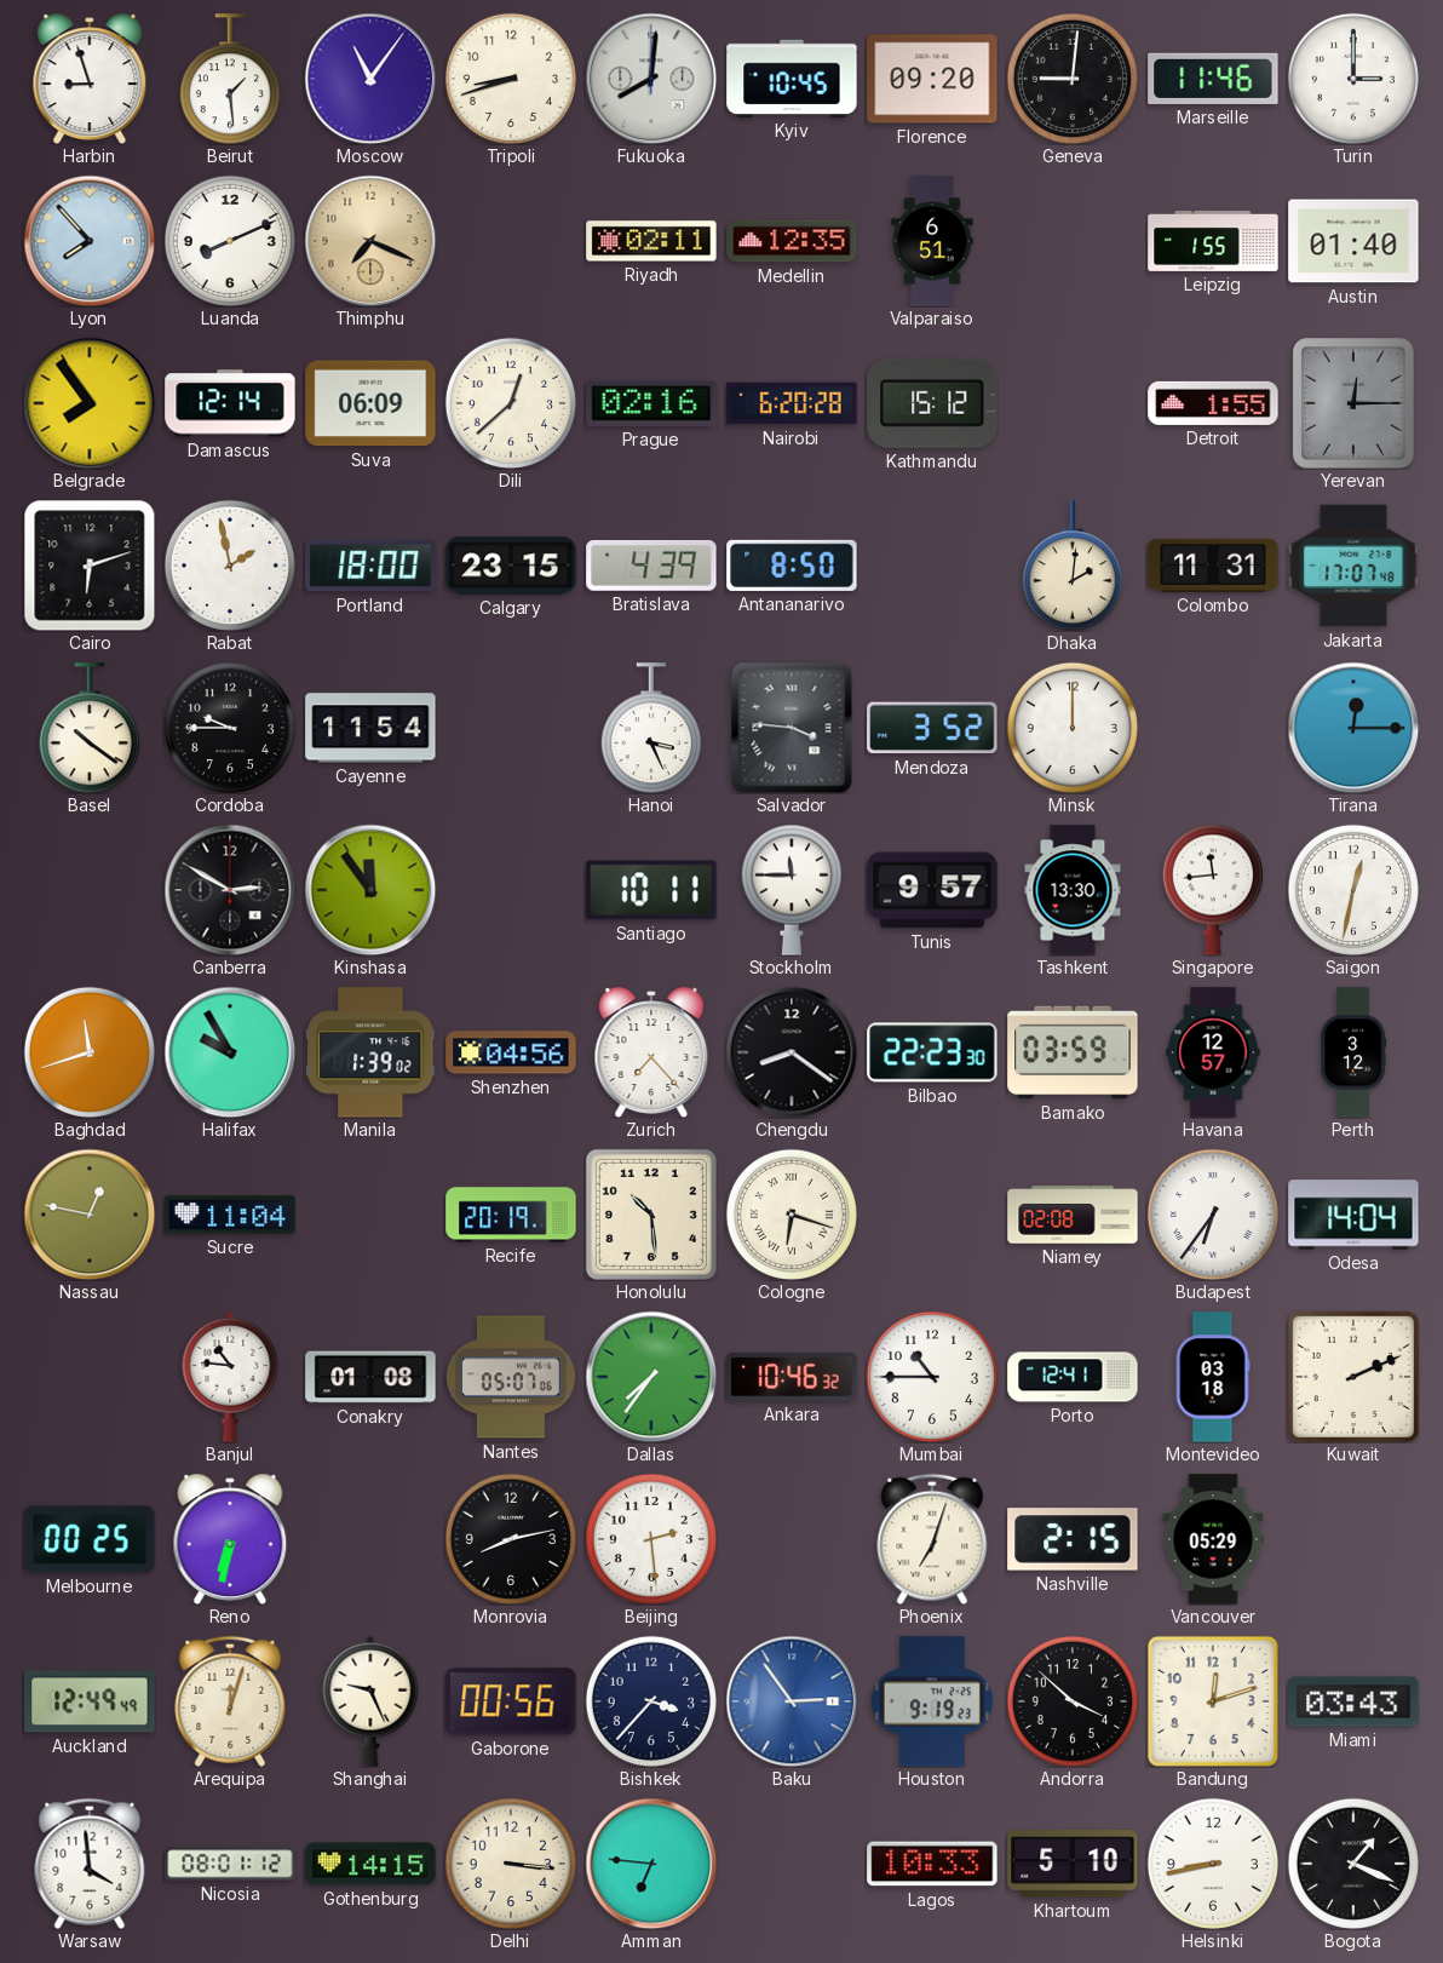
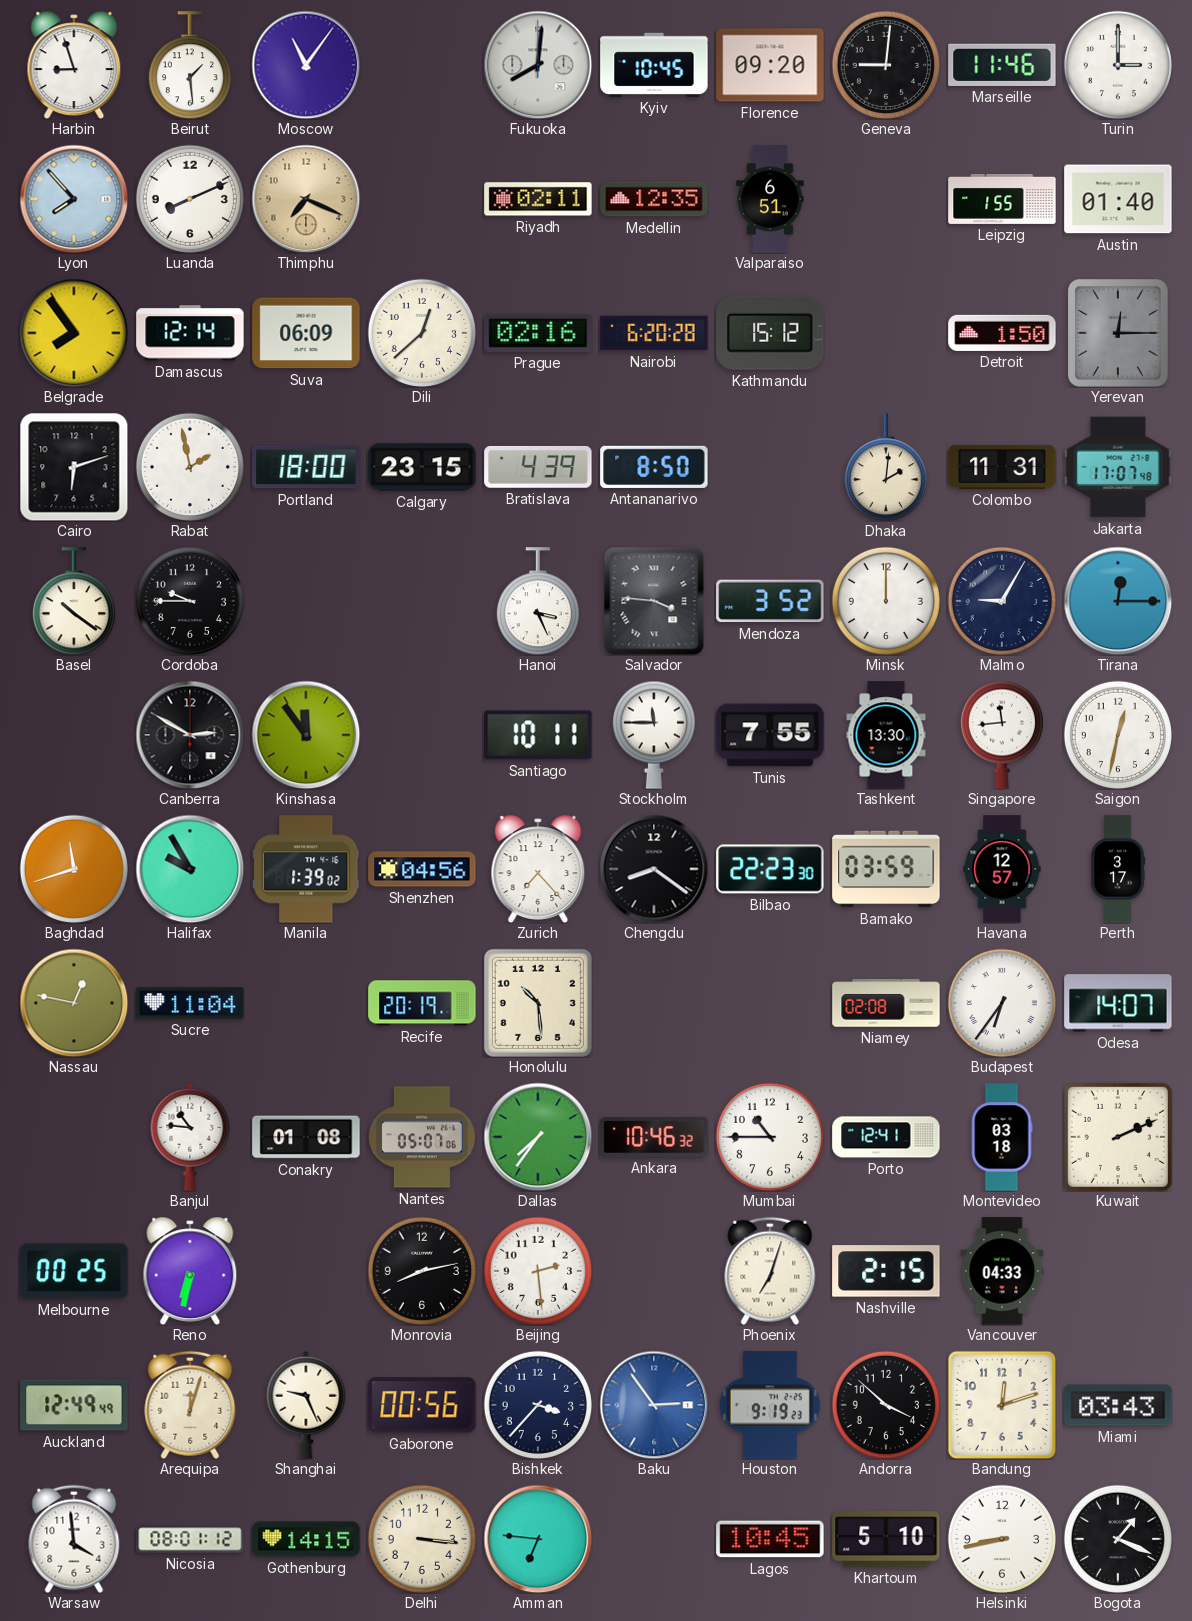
Tripoli: 8:42 -> none (511, 79)
Detroit: 1:55 -> 1:50 (1002, 333)
Cayenne: 11:54 -> none (370, 728)
Malmo: none -> 9:05 (1002, 601)
Tunis: 9:57 -> 7:55 (770, 735)
Perth: 3:12 -> 3:17 (1118, 869)
Cologne: 6:18 -> none (792, 1215)
Odesa: 14:04 -> 14:07 (1118, 1003)
Vancouver: 05:29 -> 04:33 (1002, 1271)
Lagos: 10:33 -> 10:45 (770, 1539)
